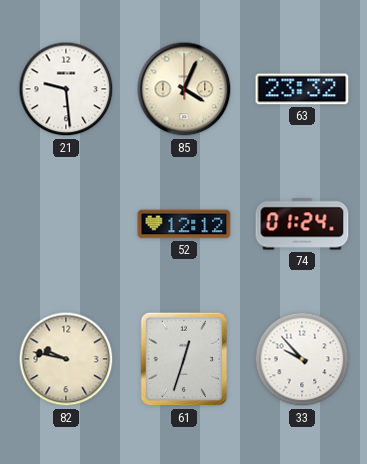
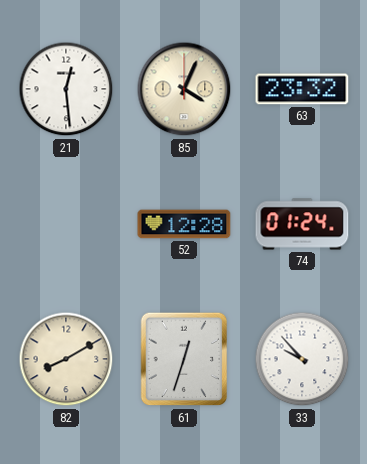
21: 9:29 -> 12:29 (66, 89)
52: 12:12 -> 12:28 (184, 224)
82: 9:47 -> 8:10 (66, 359)
